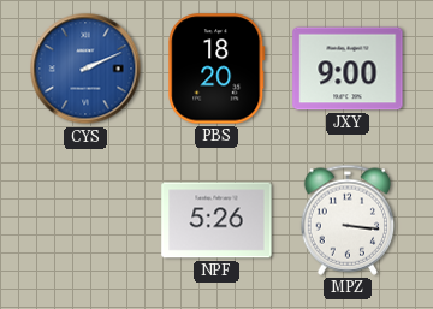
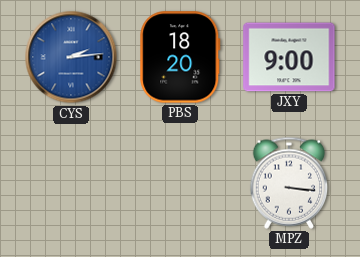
CYS: 2:11 -> 2:14 (71, 57)
NPF: 5:26 -> none (216, 220)
